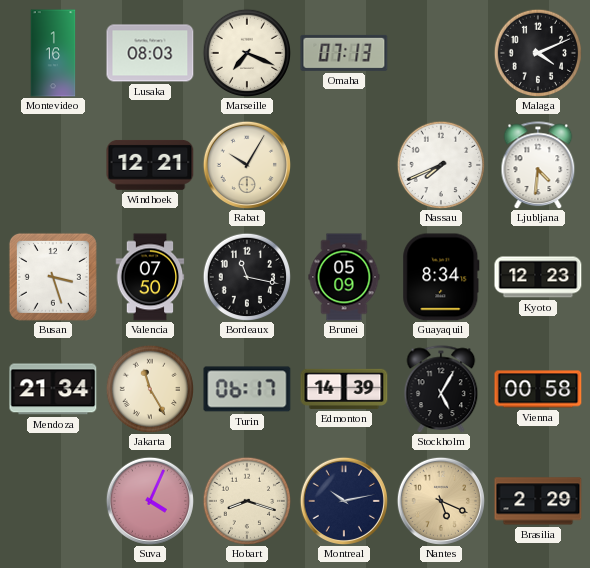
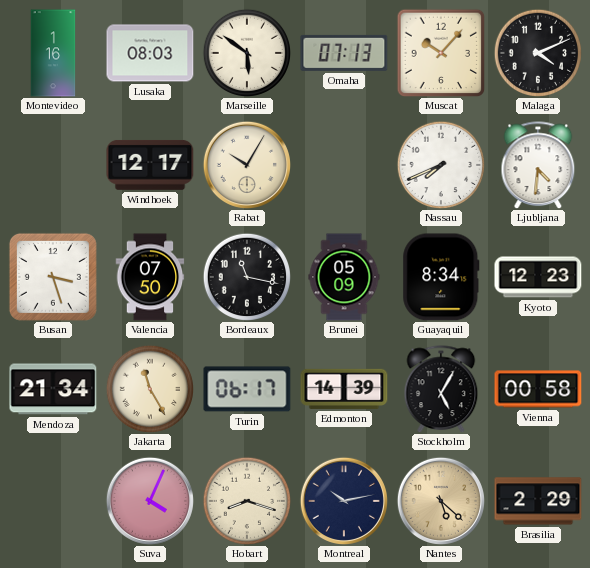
Marseille: 7:19 -> 5:51 (246, 52)
Muscat: none -> 10:07 (441, 53)
Windhoek: 12:21 -> 12:17 (150, 165)
Nantes: 5:19 -> 5:22 (440, 500)
